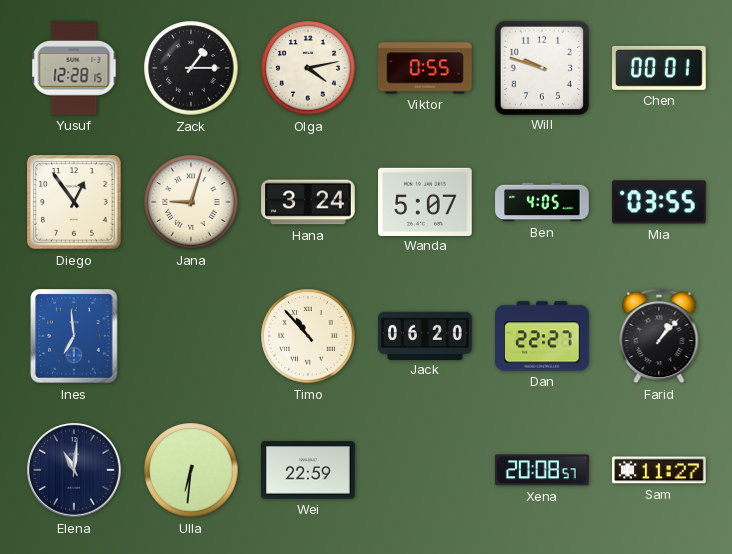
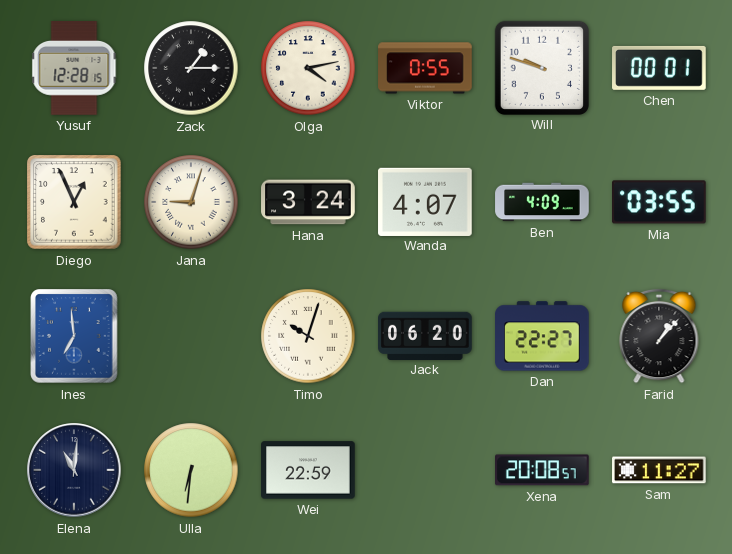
Diego: 12:54 -> 12:56 (74, 202)
Wanda: 5:07 -> 4:07 (425, 201)
Ben: 4:05 -> 4:09 (542, 202)
Timo: 10:53 -> 10:03 (308, 336)
